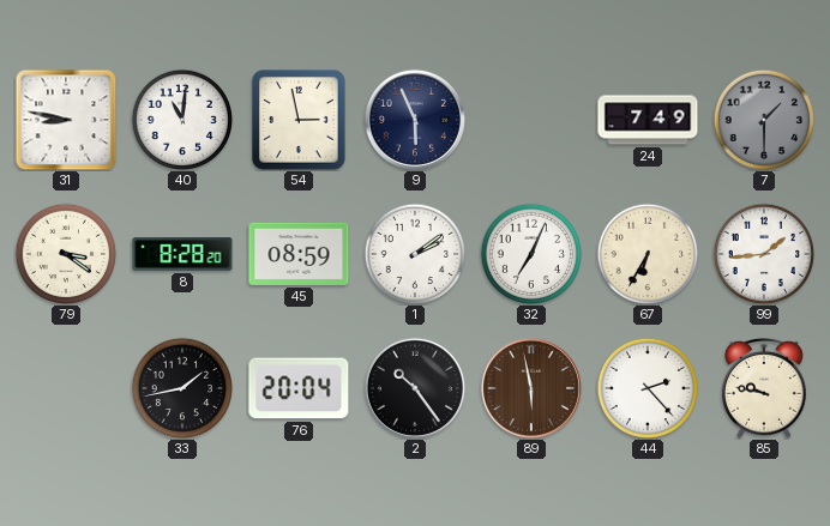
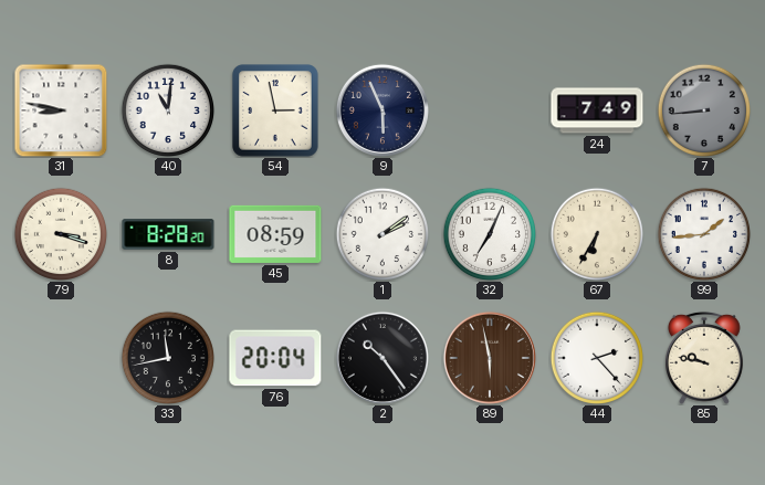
7: 1:30 -> 8:44 (703, 109)
79: 3:21 -> 3:18 (60, 233)
33: 1:43 -> 11:43 (167, 357)
